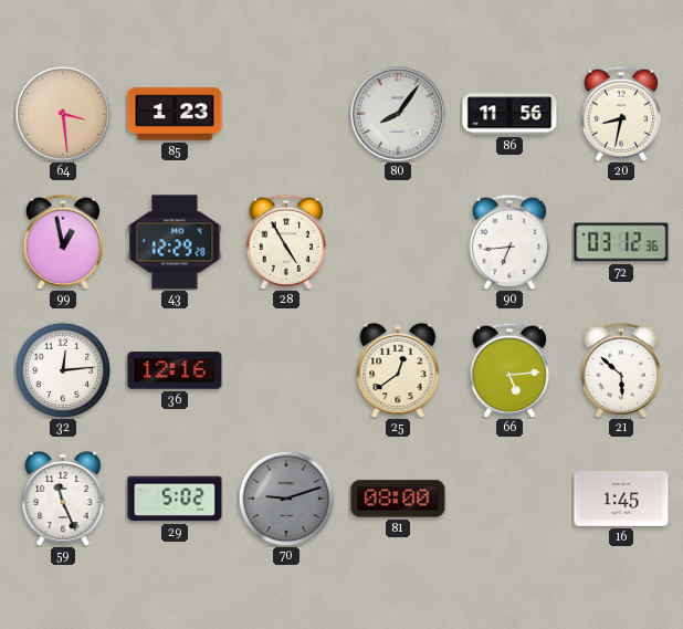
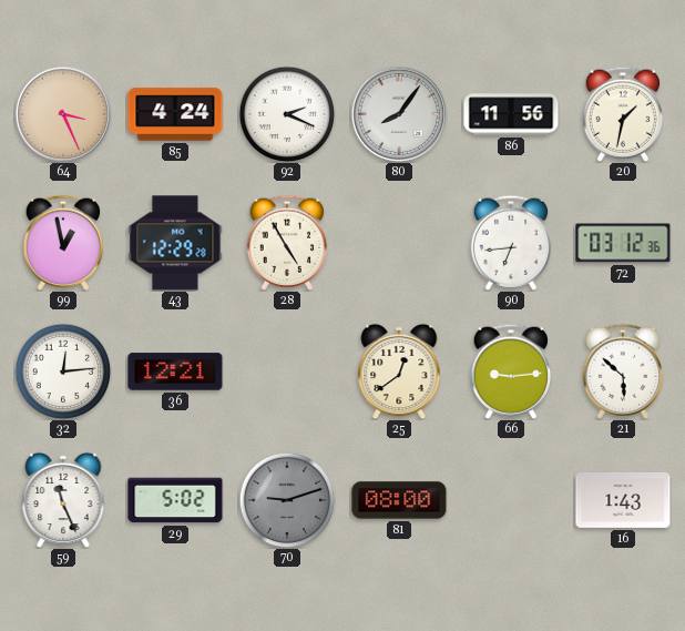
64: 3:29 -> 3:26 (63, 114)
85: 1:23 -> 4:24 (175, 114)
92: none -> 2:19 (287, 114)
20: 8:32 -> 1:32 (622, 114)
36: 12:16 -> 12:21 (175, 372)
66: 5:14 -> 9:14 (510, 372)
16: 1:45 -> 1:43 (623, 500)
